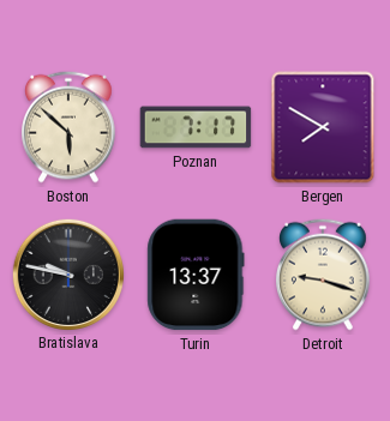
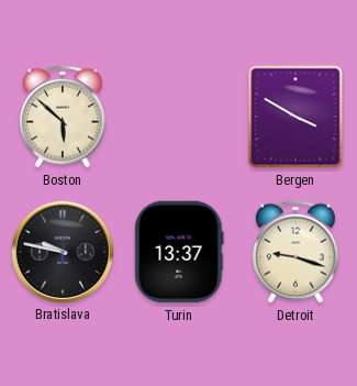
Poznan: 7:17 -> none (196, 127)
Bergen: 7:50 -> 3:50 (295, 117)
